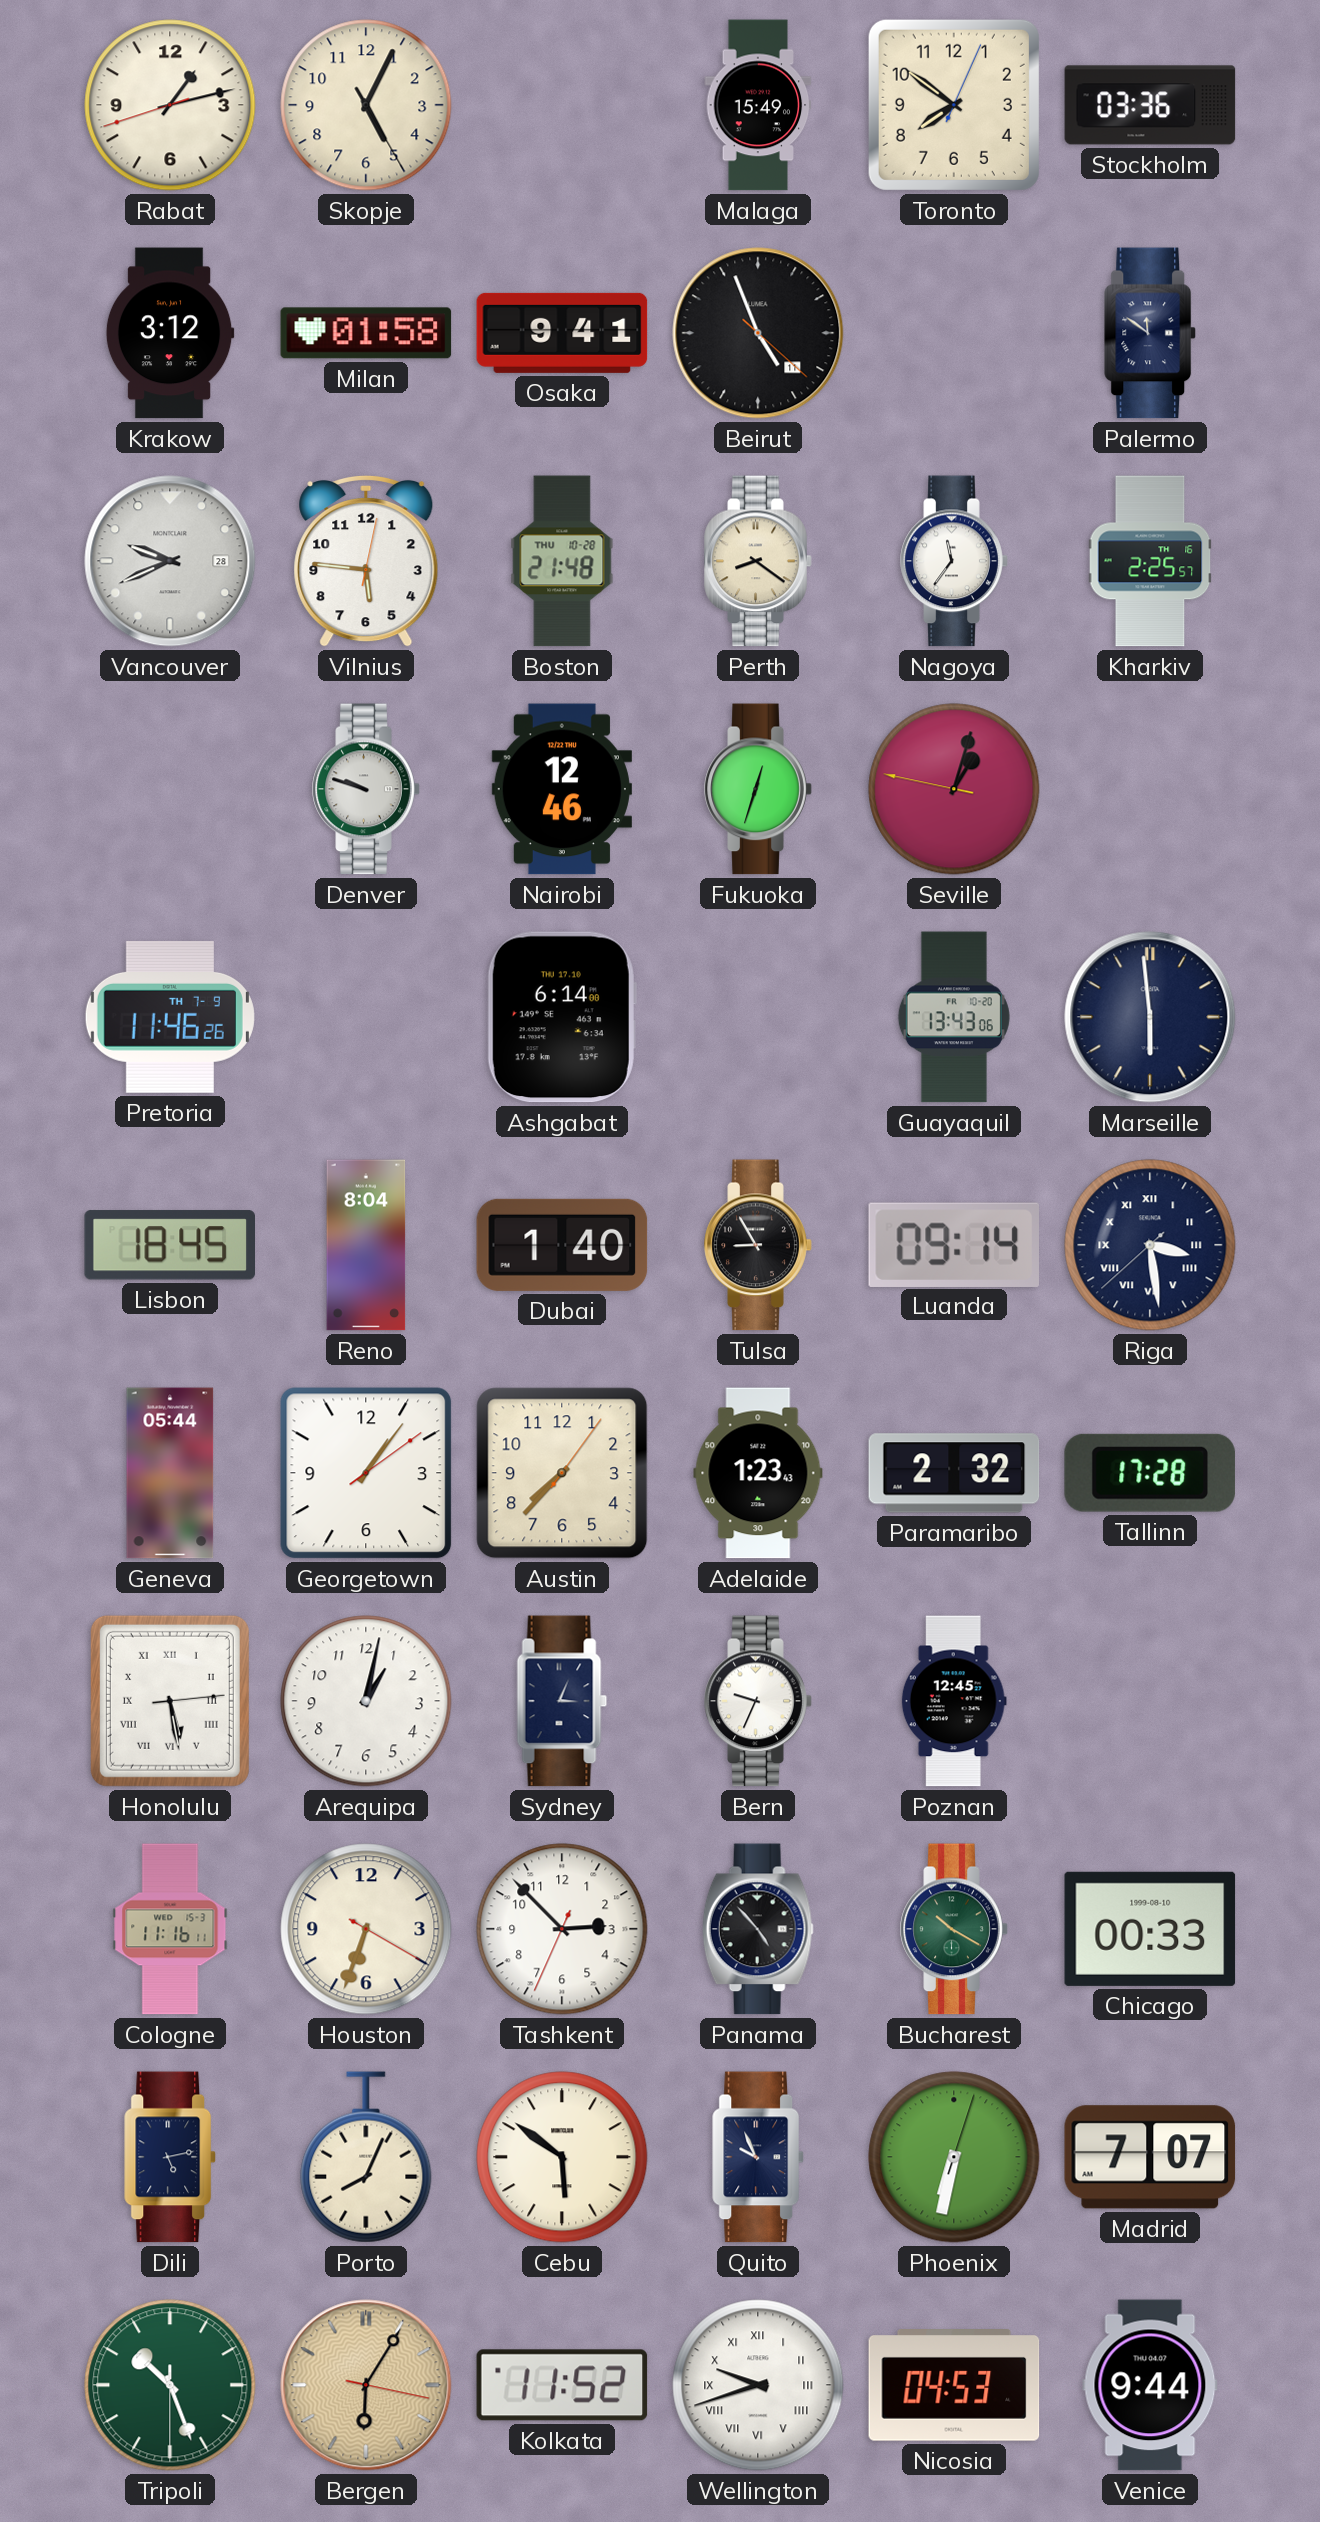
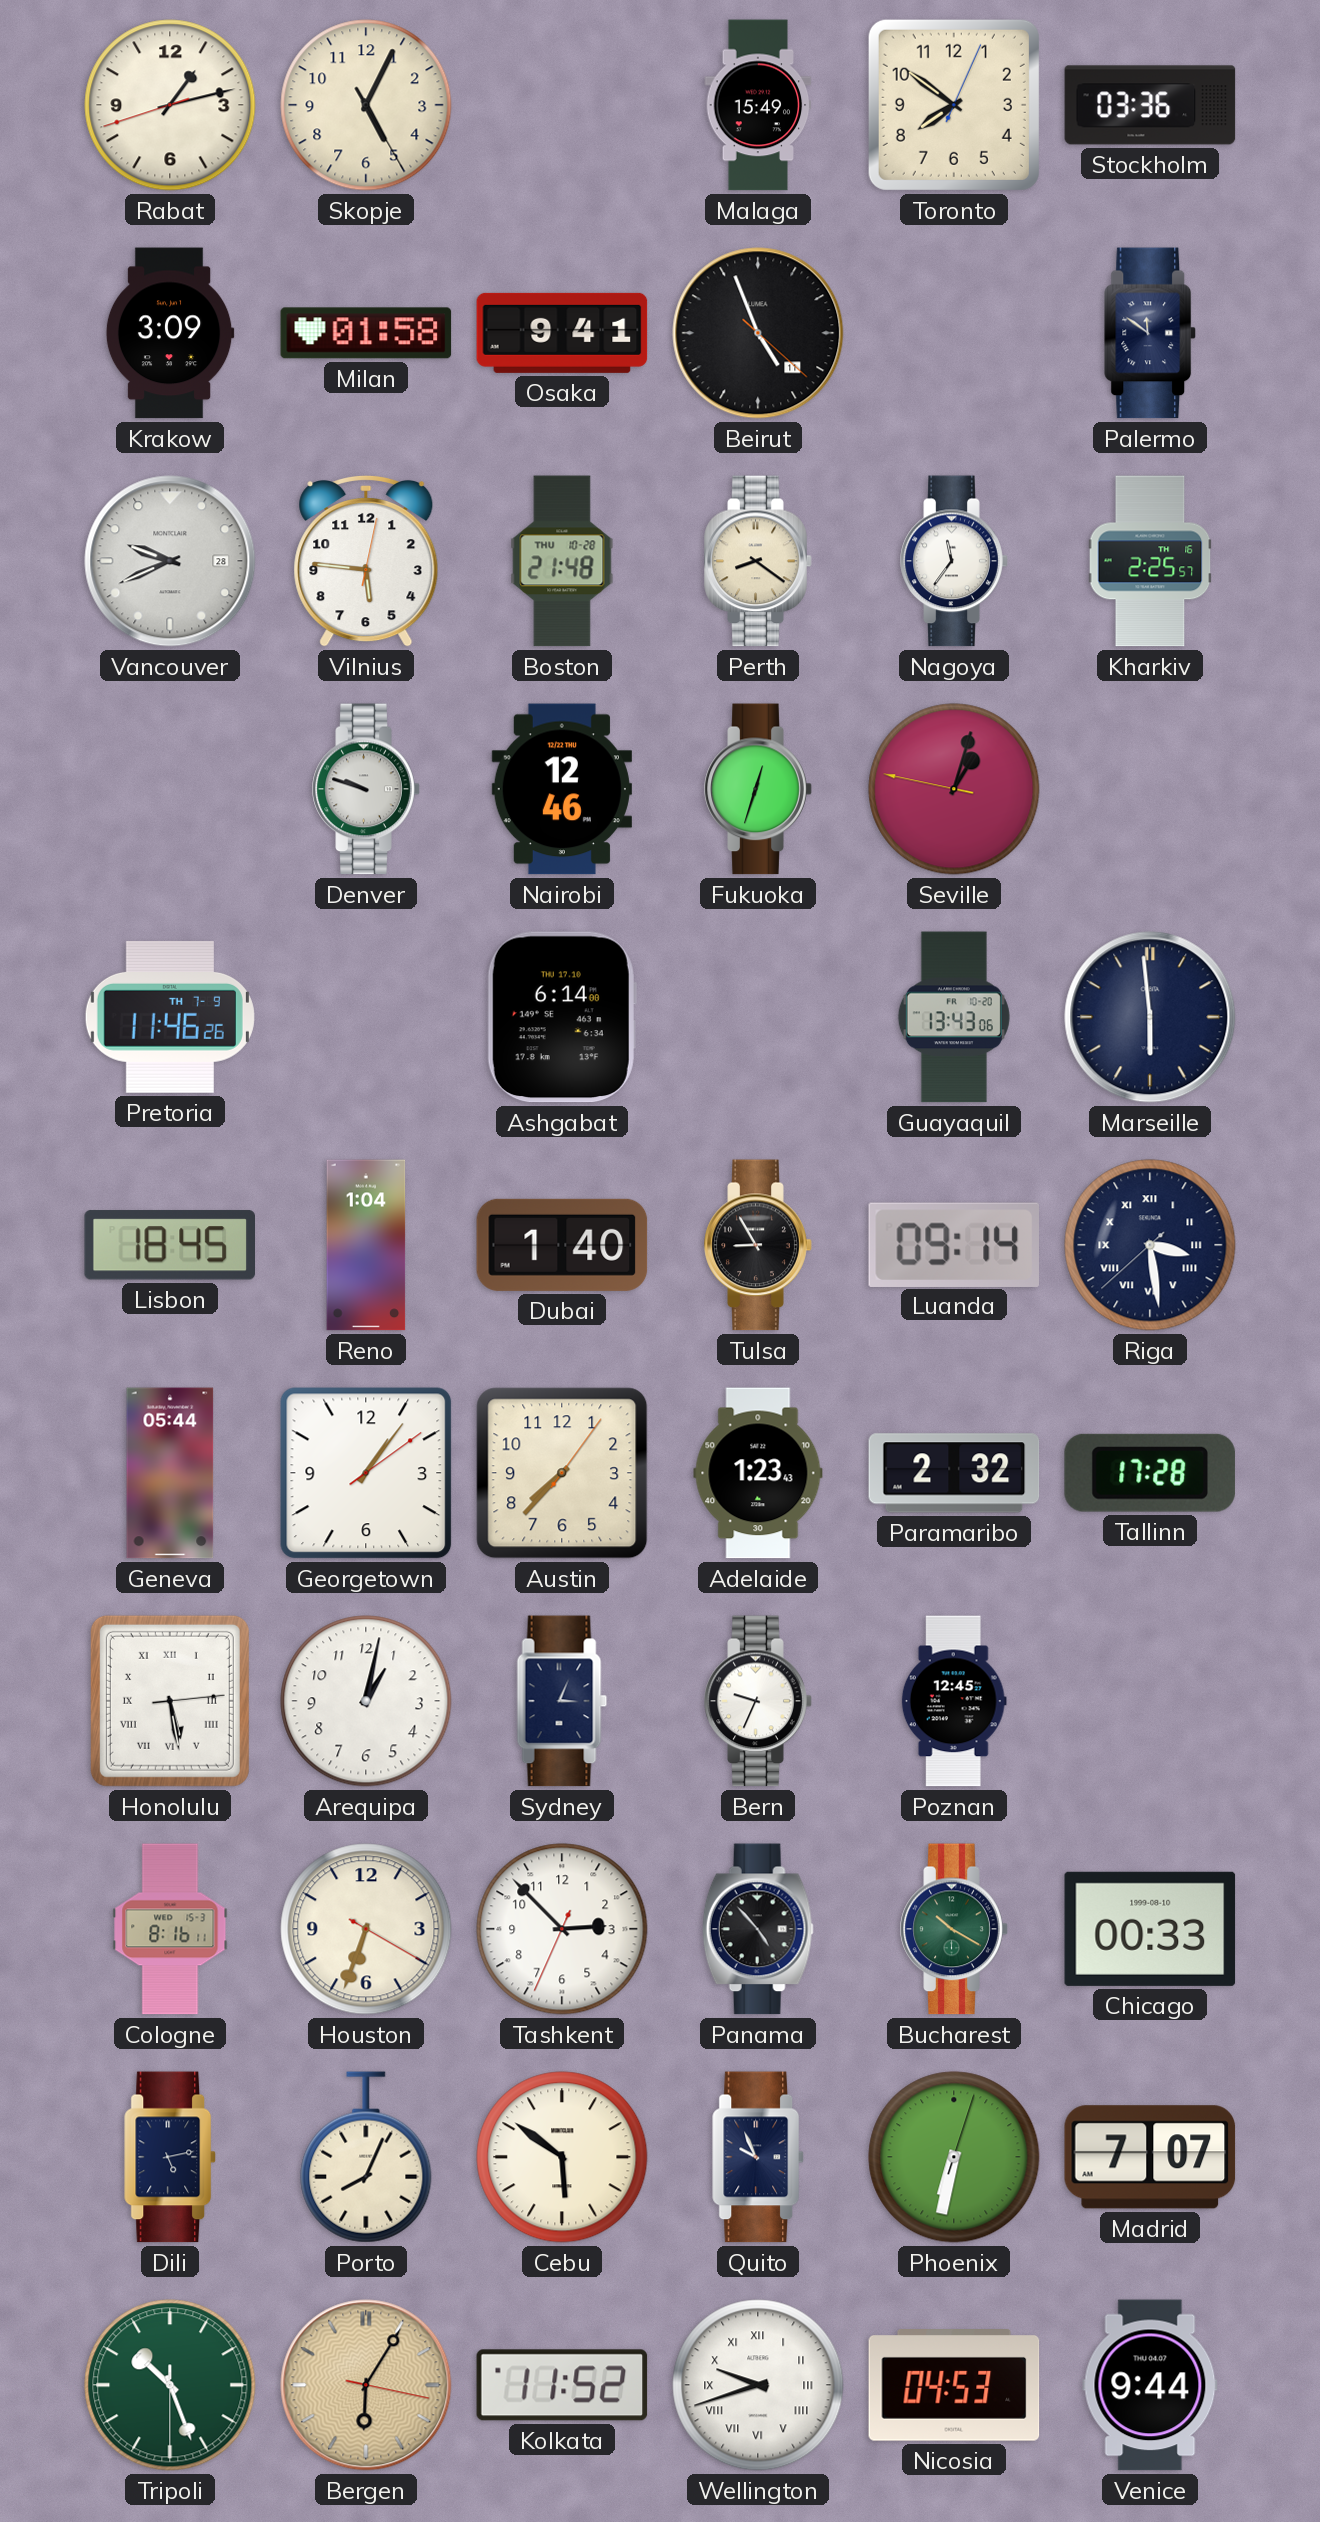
Krakow: 3:12 -> 3:09 (170, 333)
Reno: 8:04 -> 1:04 (366, 1245)
Cologne: 11:16 -> 8:16 (170, 1929)
